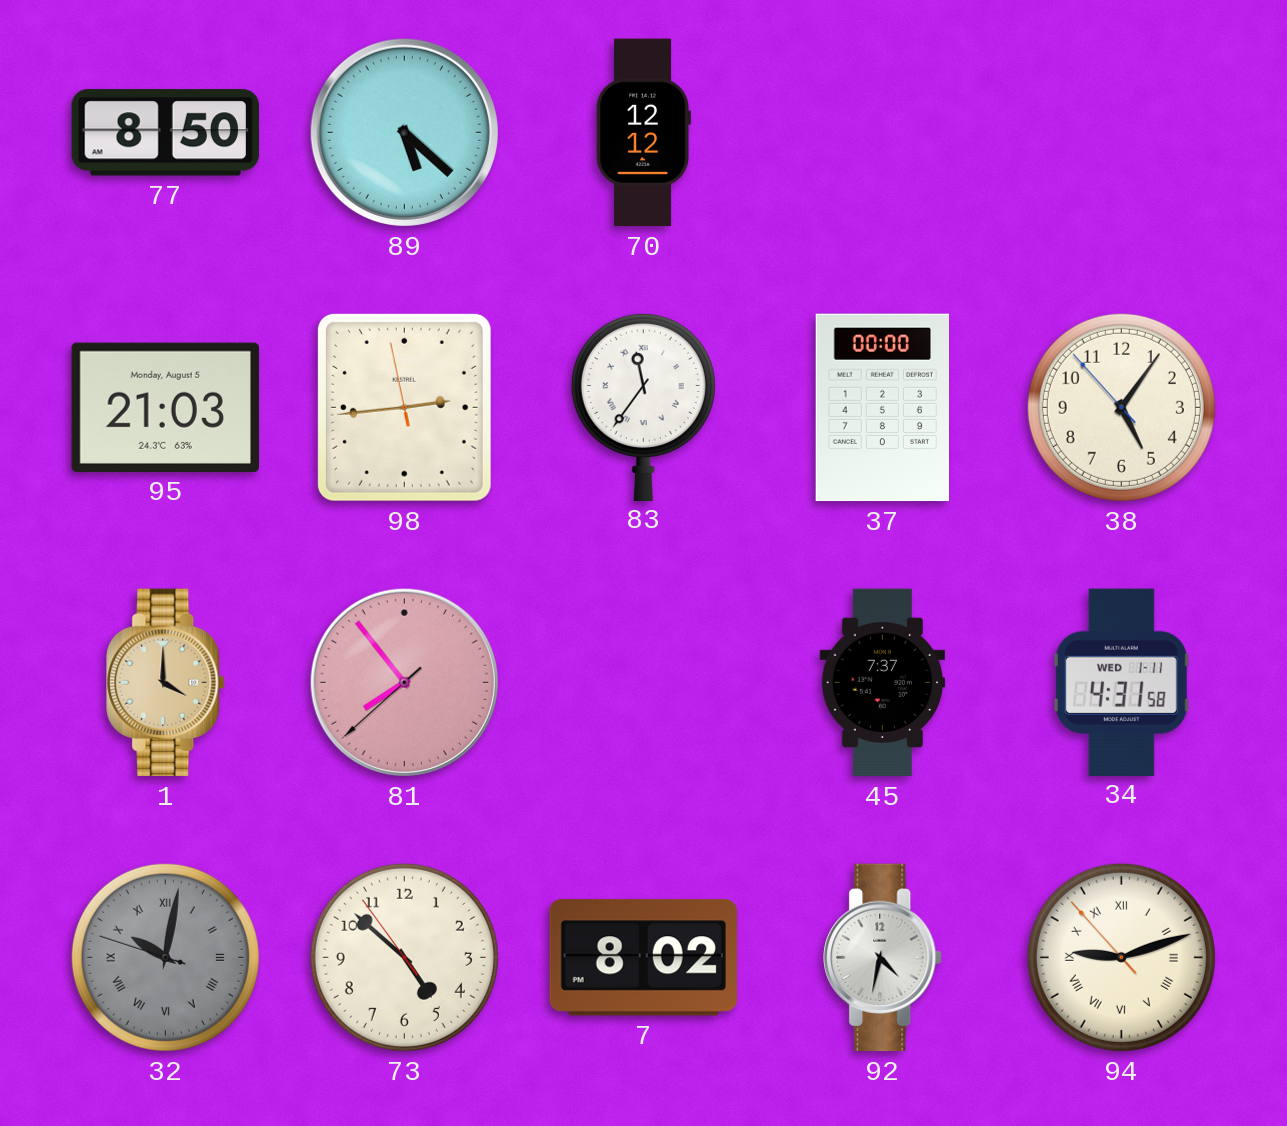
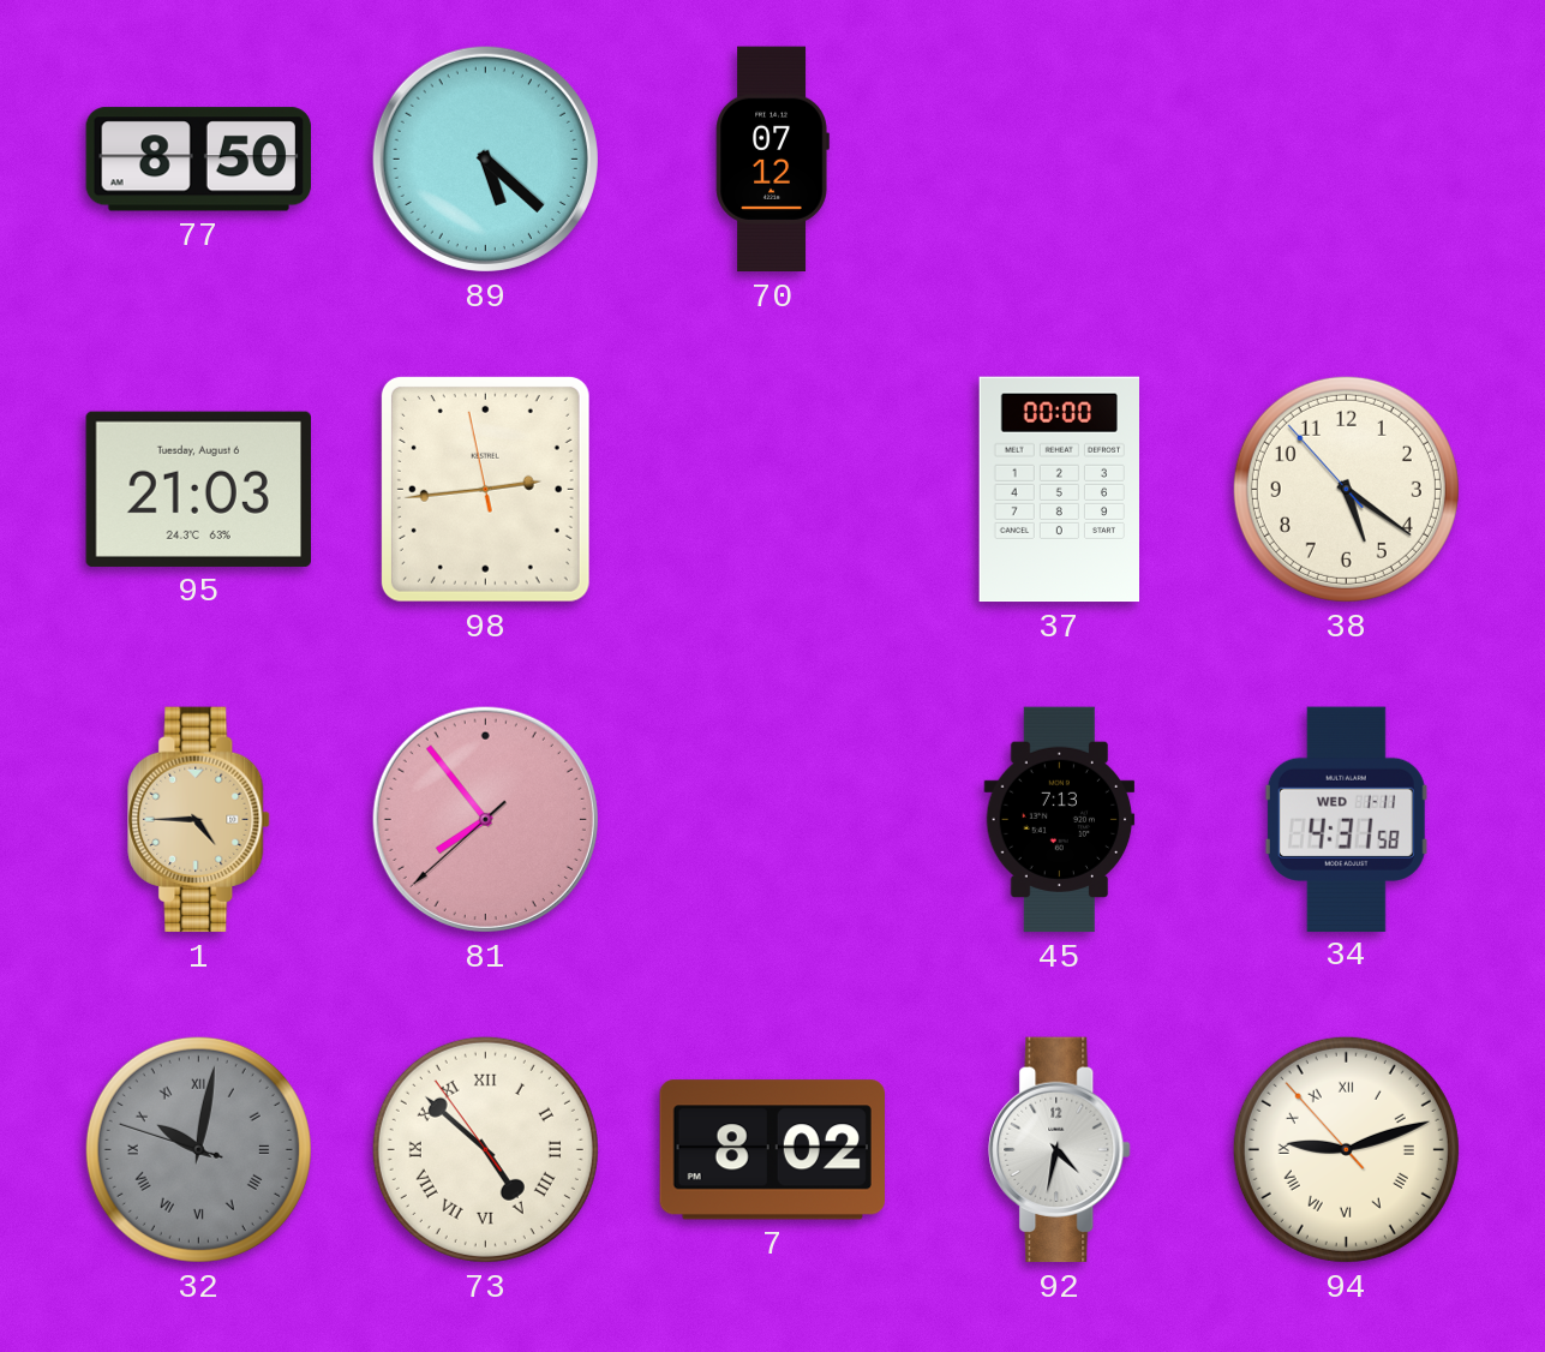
70: 12:12 -> 07:12 (772, 160)
95 date: Monday, August 5 -> Tuesday, August 6 (198, 489)
83: 11:36 -> none (643, 406)
38: 5:05 -> 5:20 (1346, 489)
1: 4:00 -> 4:45 (199, 820)
45: 7:37 -> 7:13 (1060, 820)
73 numerals: Arabic -> Roman (485, 1149)
